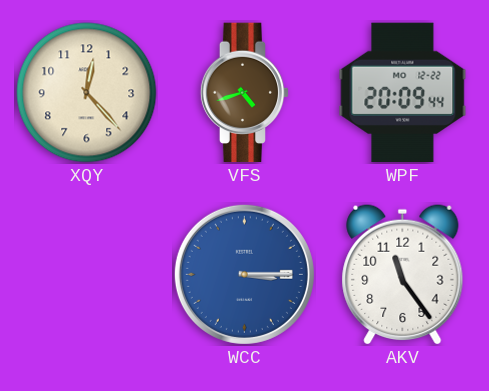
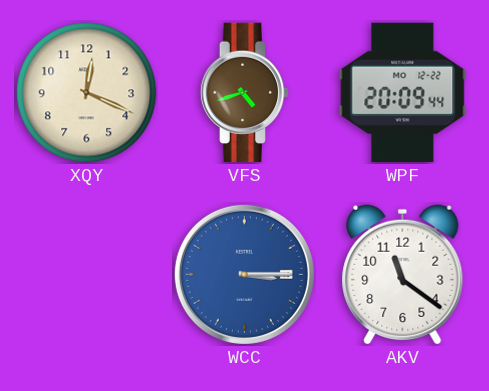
XQY: 12:23 -> 12:19 (87, 93)
AKV: 11:24 -> 11:21 (403, 274)
